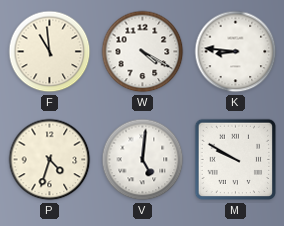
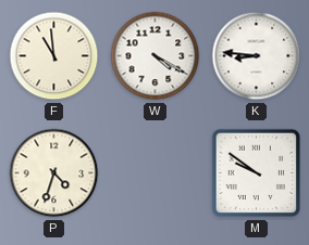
V: 5:01 -> none (143, 160)
M: 9:50 -> 9:51 (257, 173)
